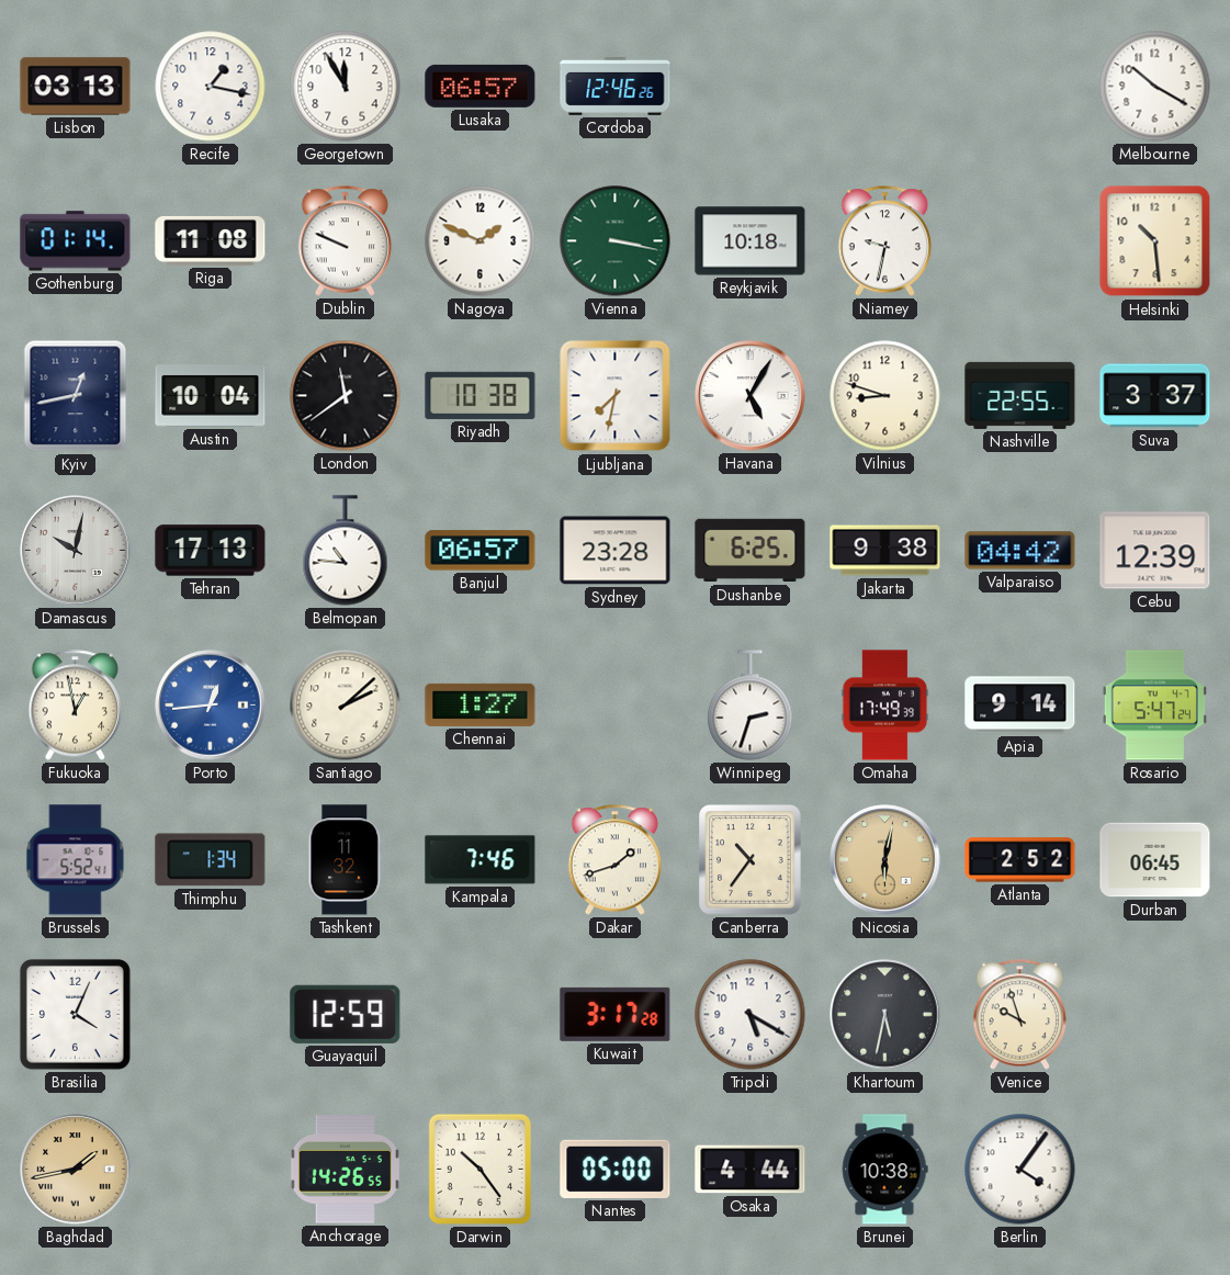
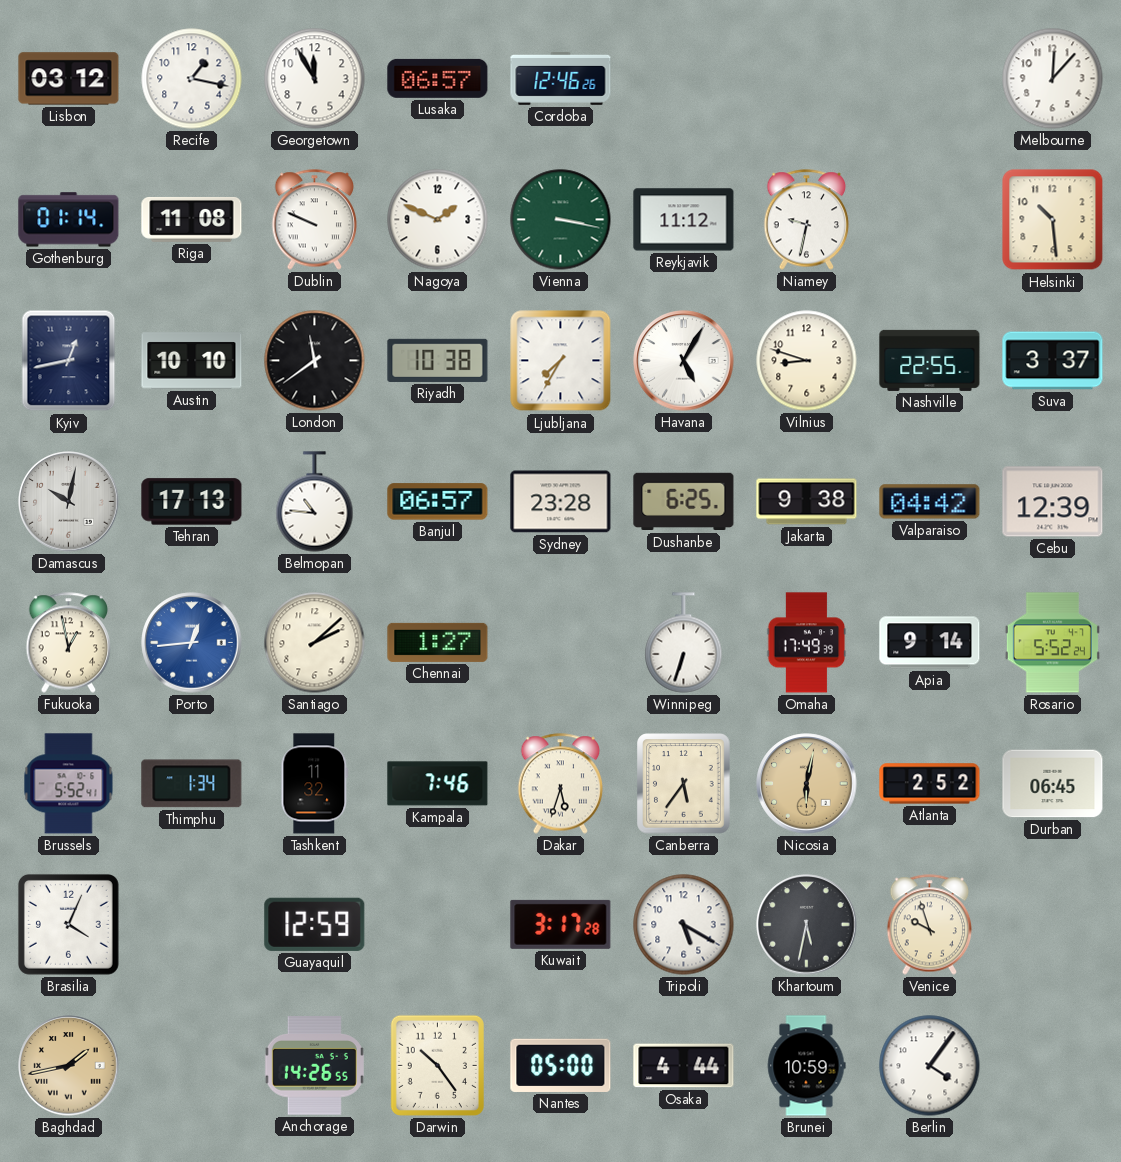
Lisbon: 03:13 -> 03:12 (69, 79)
Melbourne: 10:20 -> 12:07 (1053, 79)
Reykjavik: 10:18 -> 11:12 (684, 220)
Austin: 10:04 -> 10:10 (192, 361)
Ljubljana: 7:32 -> 7:35 (561, 361)
Winnipeg: 2:33 -> 6:33 (684, 643)
Rosario: 5:47 -> 5:52 (1052, 643)
Dakar: 1:42 -> 5:33 (561, 784)
Canberra: 10:36 -> 5:36 (684, 784)
Brunei: 10:38 -> 10:59 (806, 1066)
